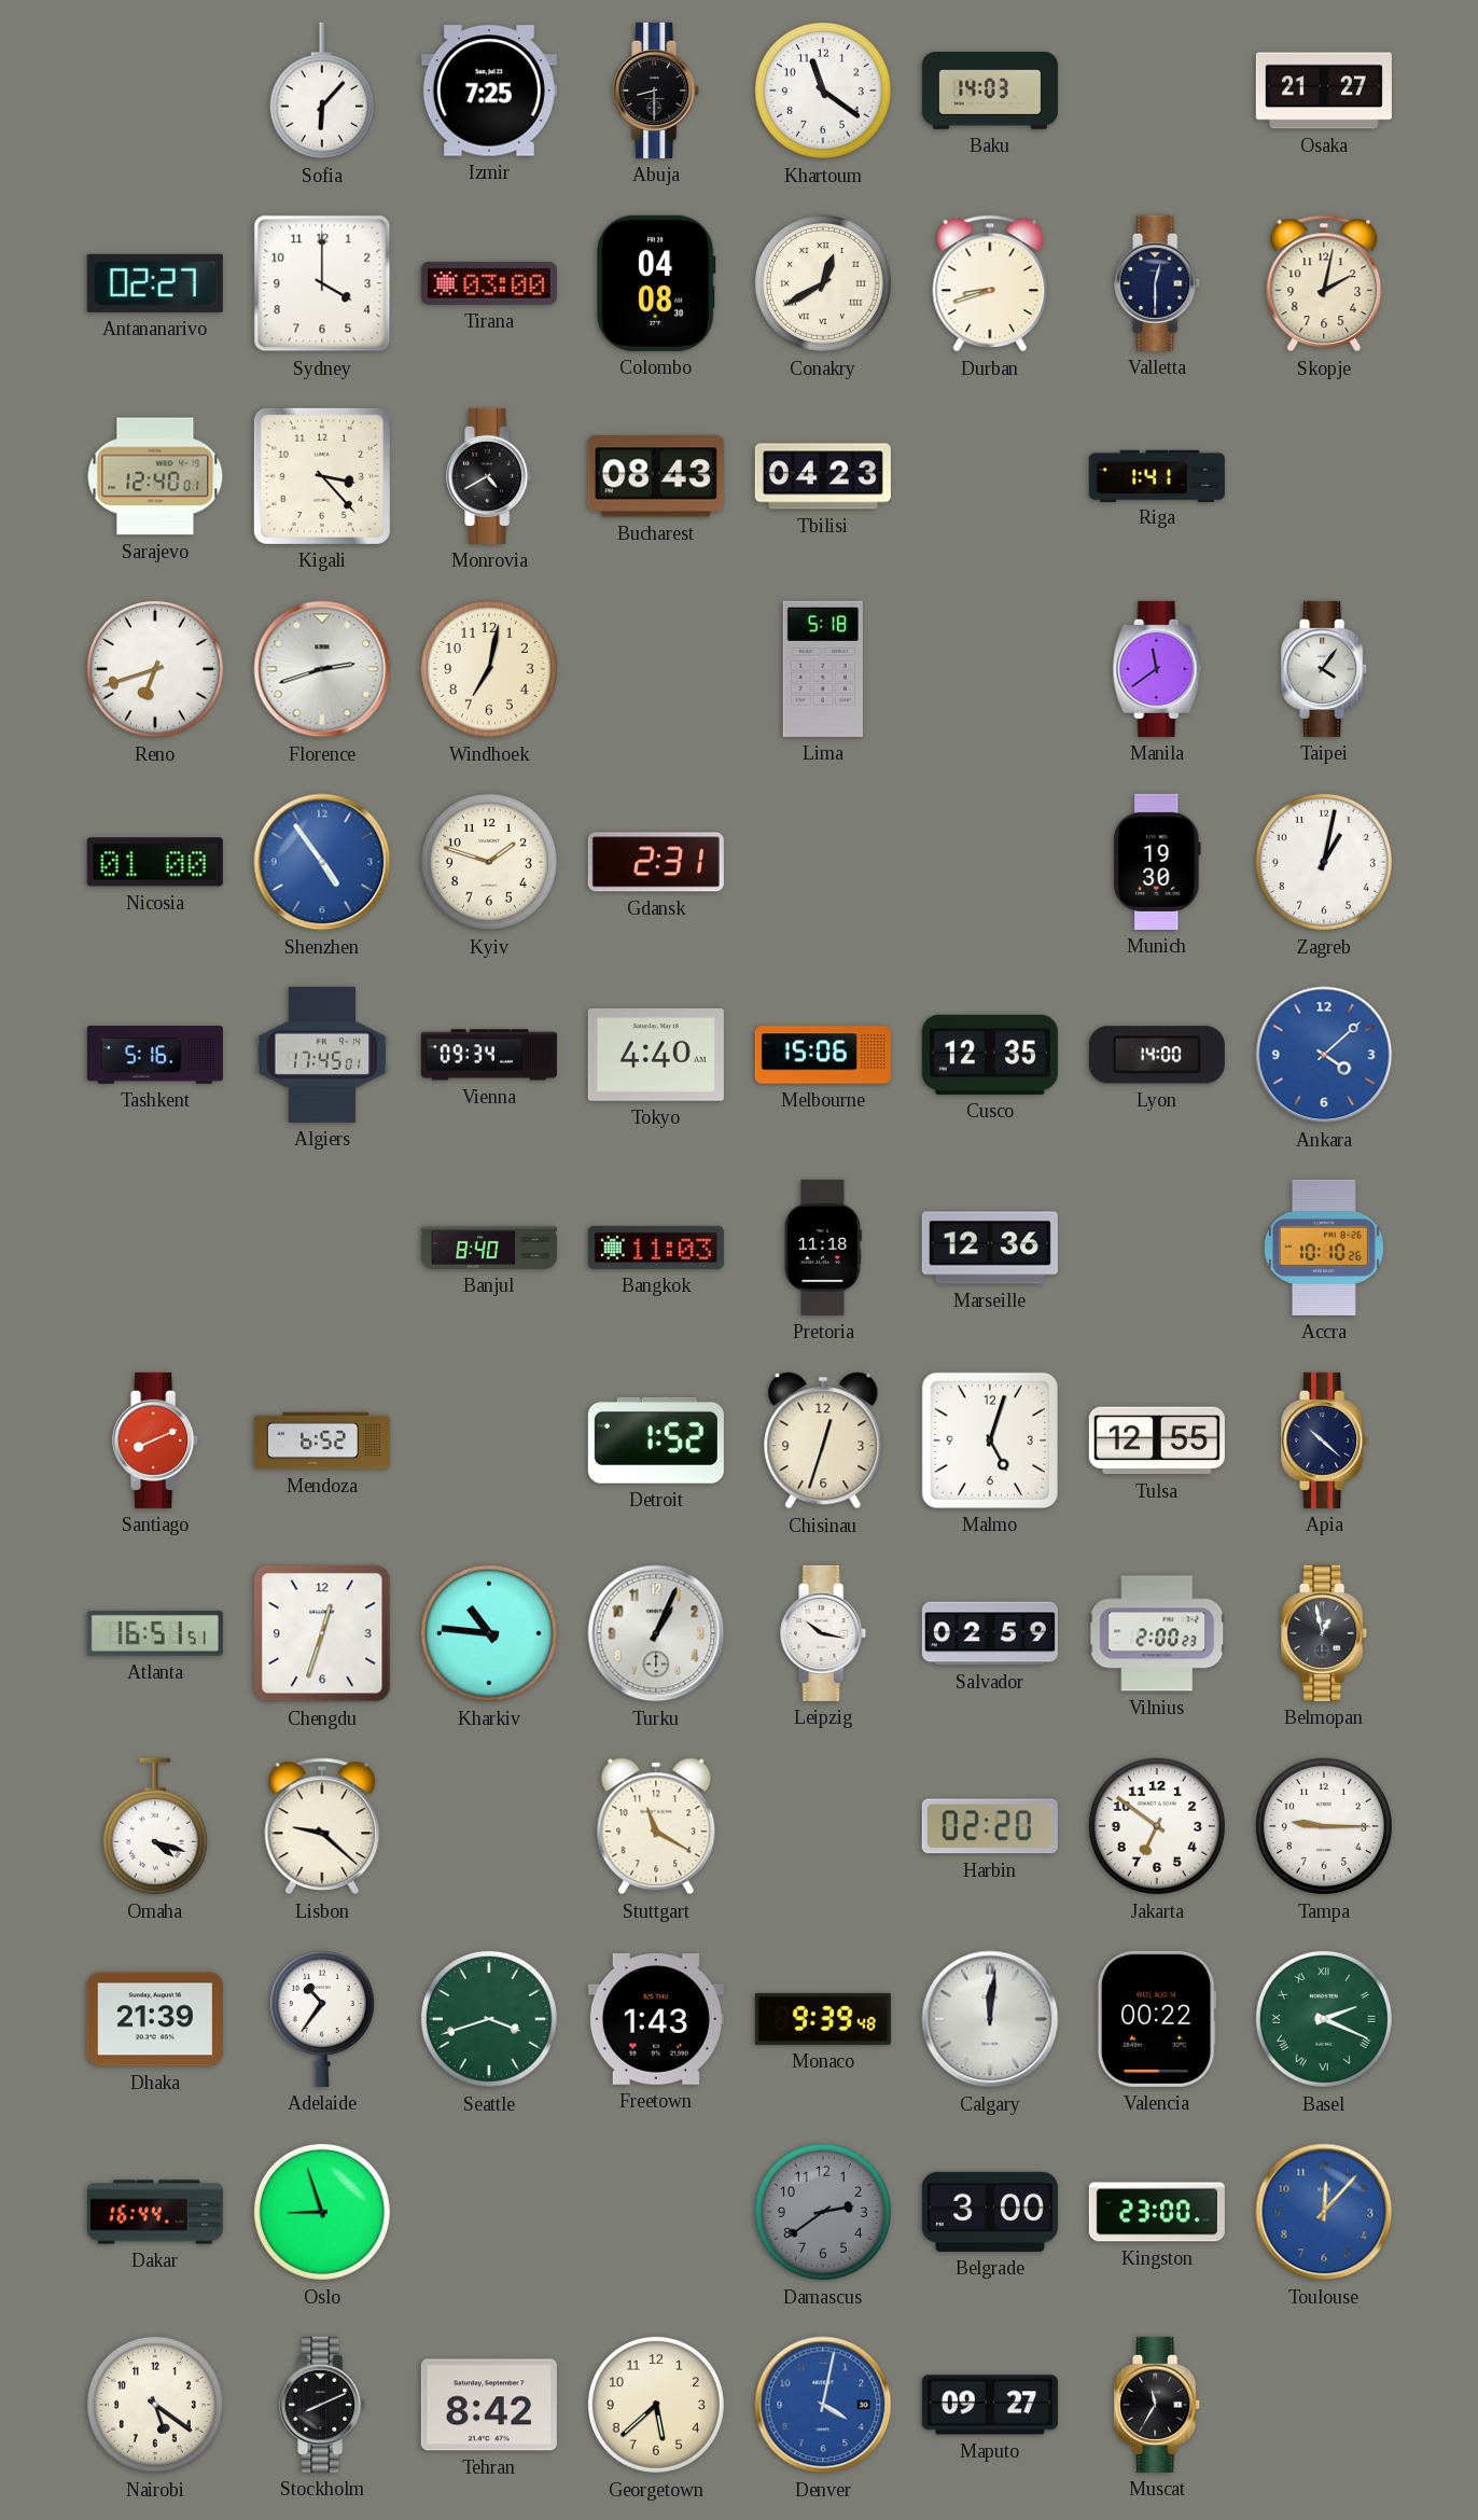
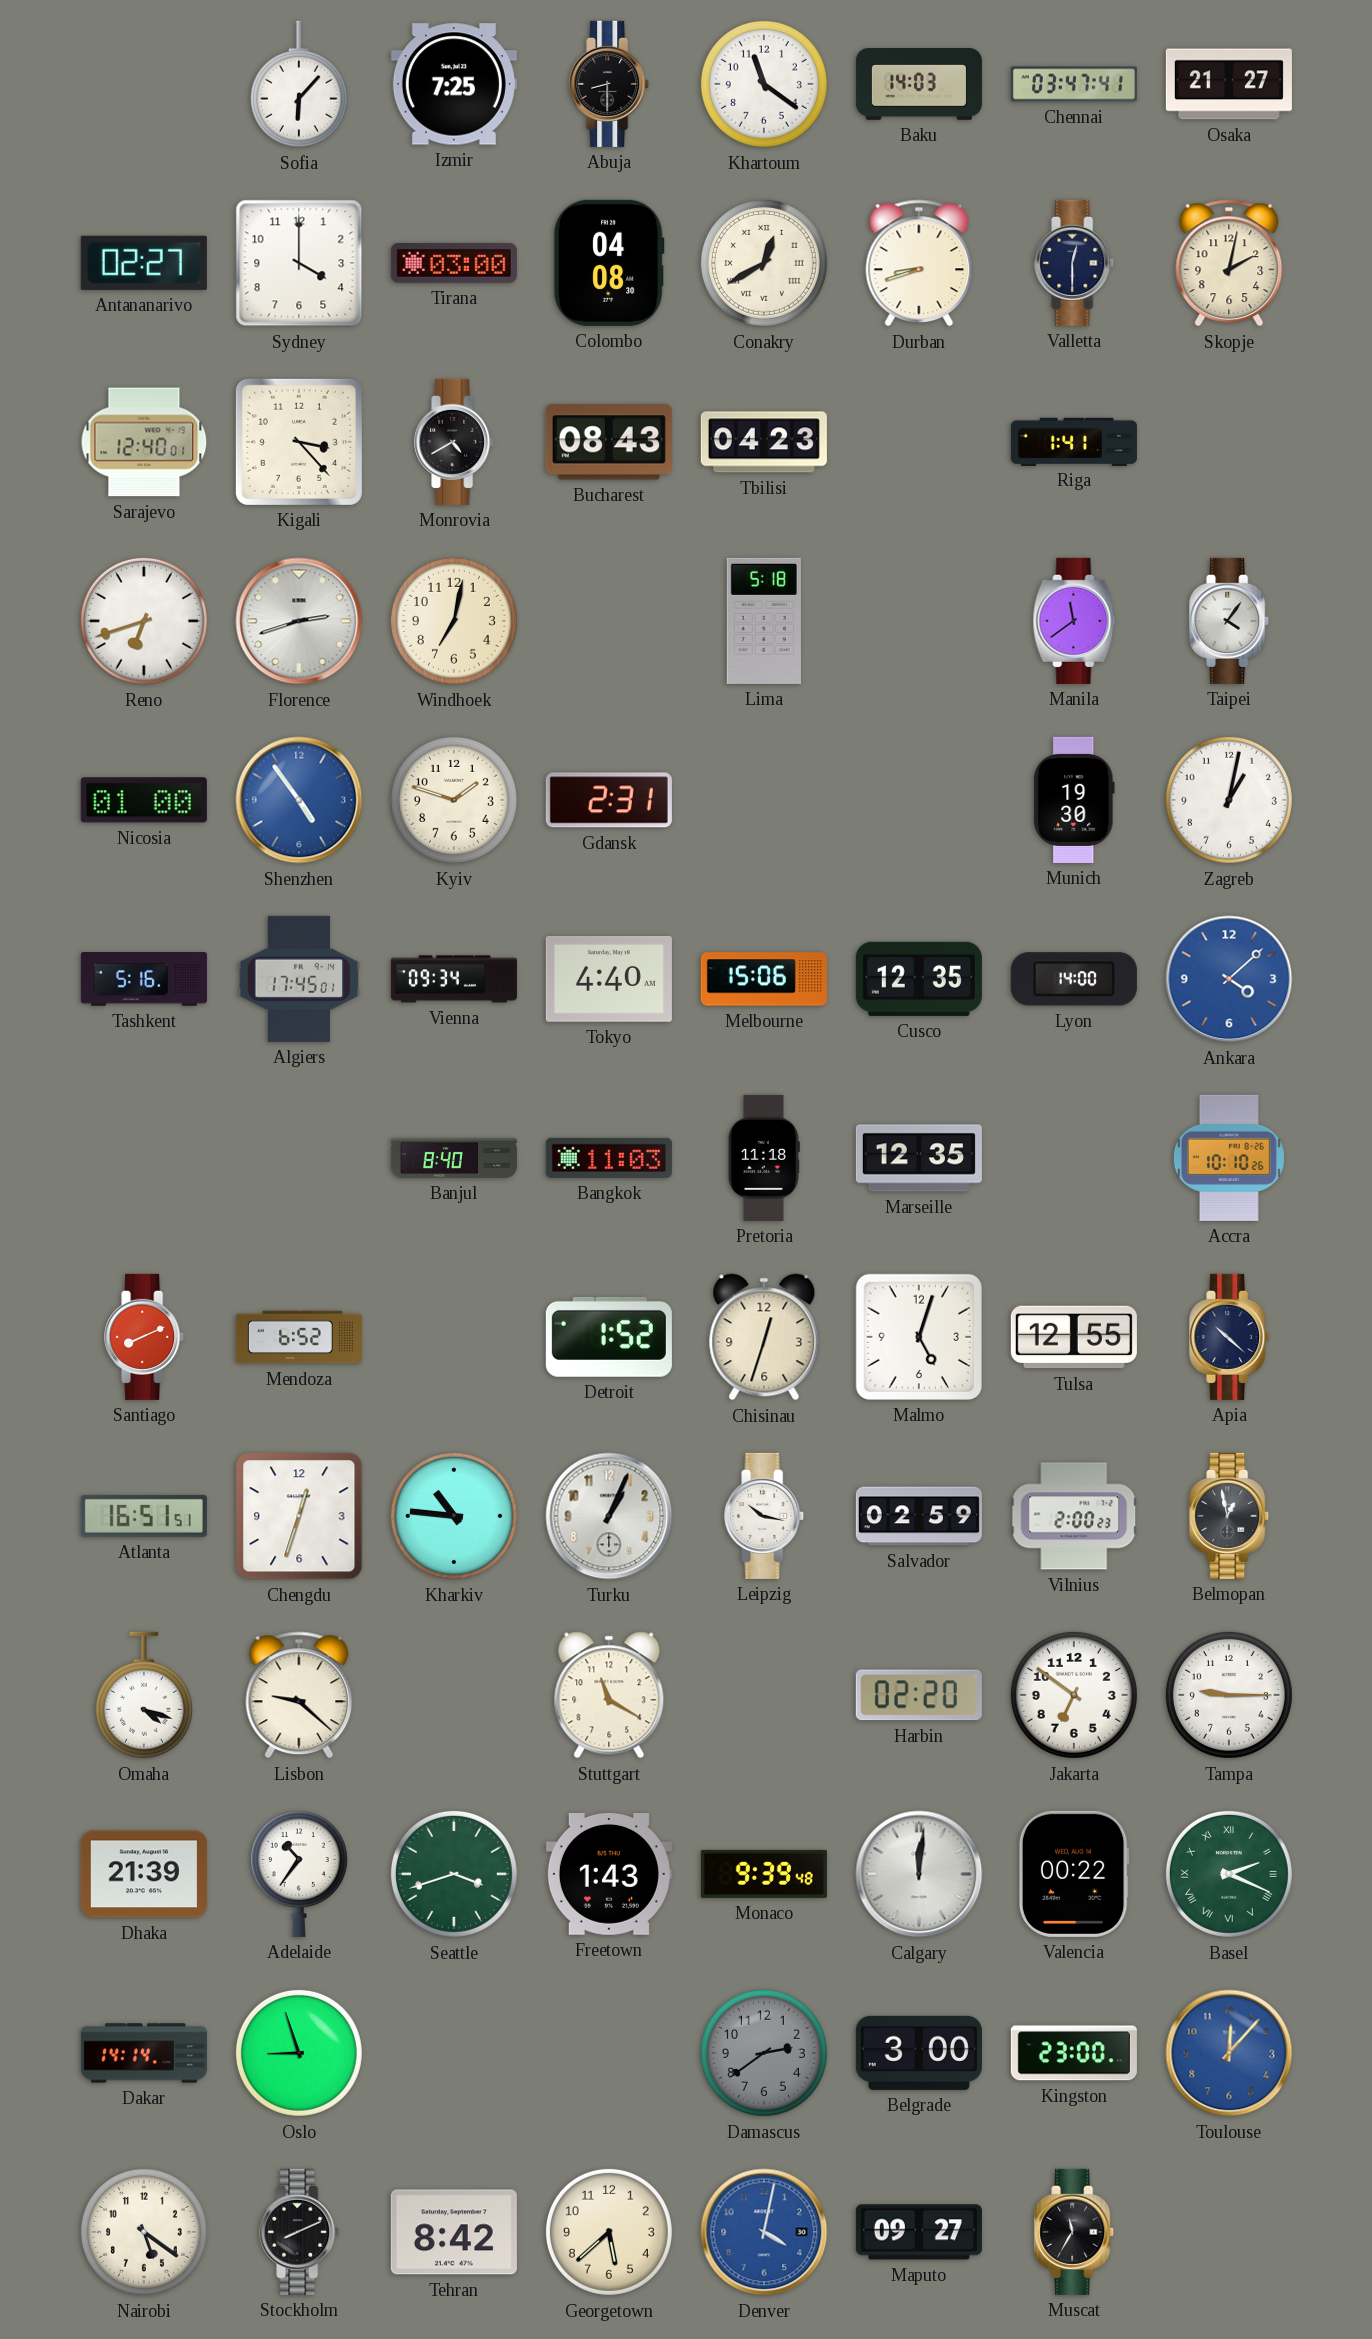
Chennai: none -> 03:47 (1074, 84)
Marseille: 12:36 -> 12:35 (919, 1158)
Dakar: 16:44 -> 14:14 (144, 2053)
